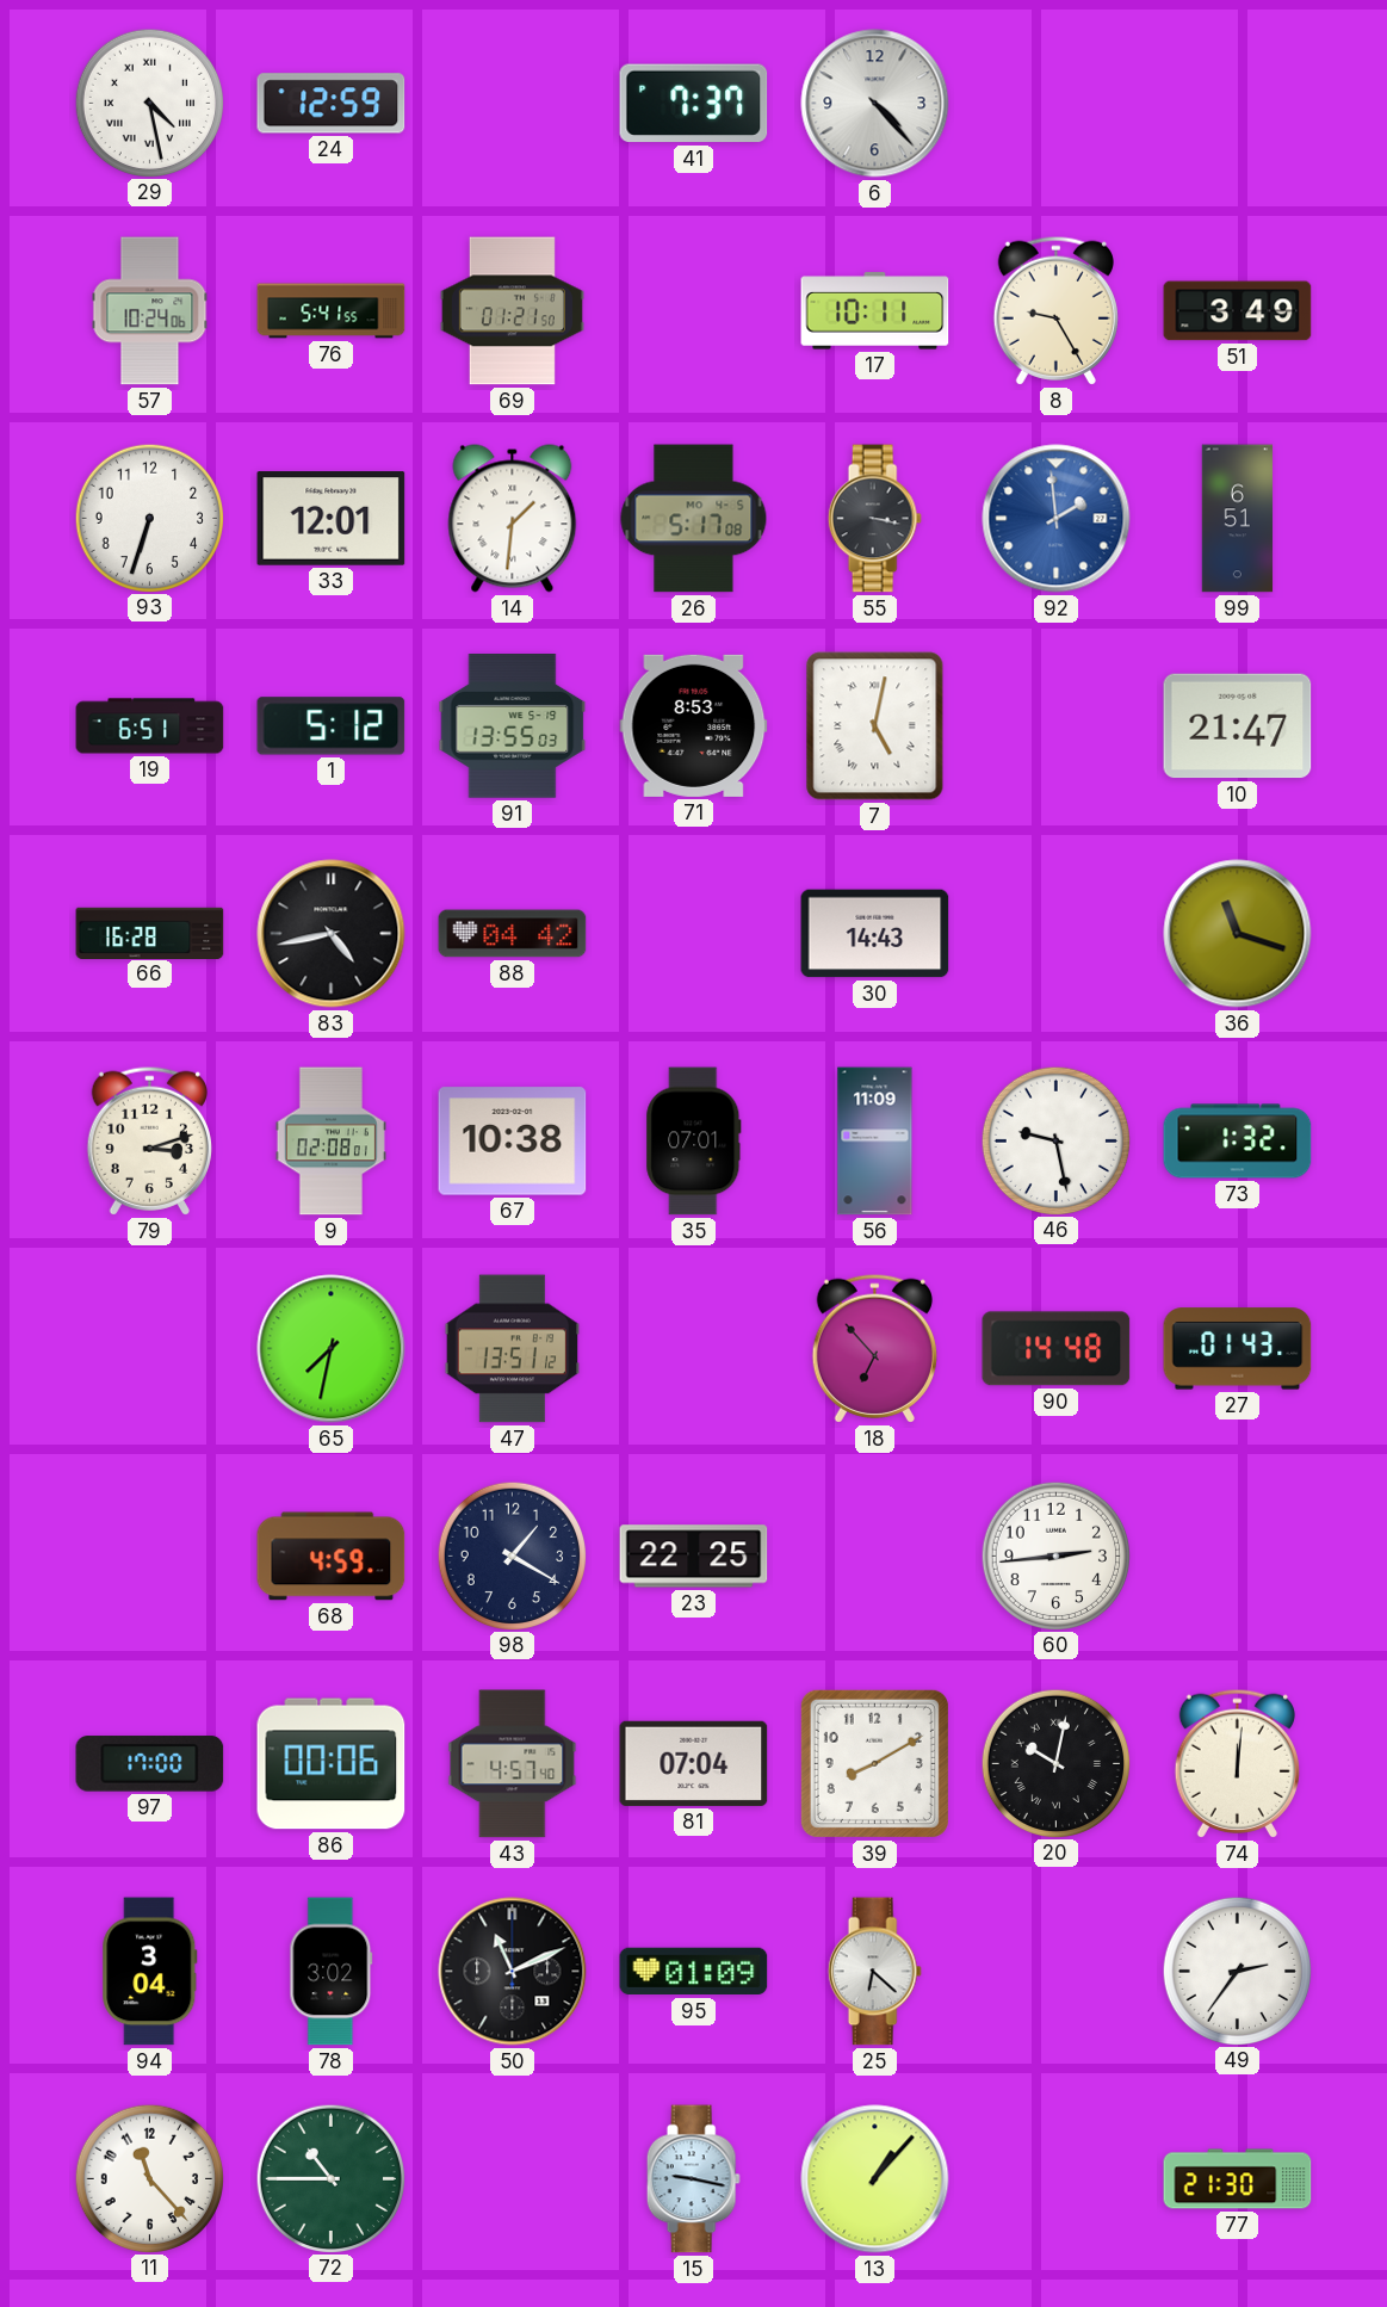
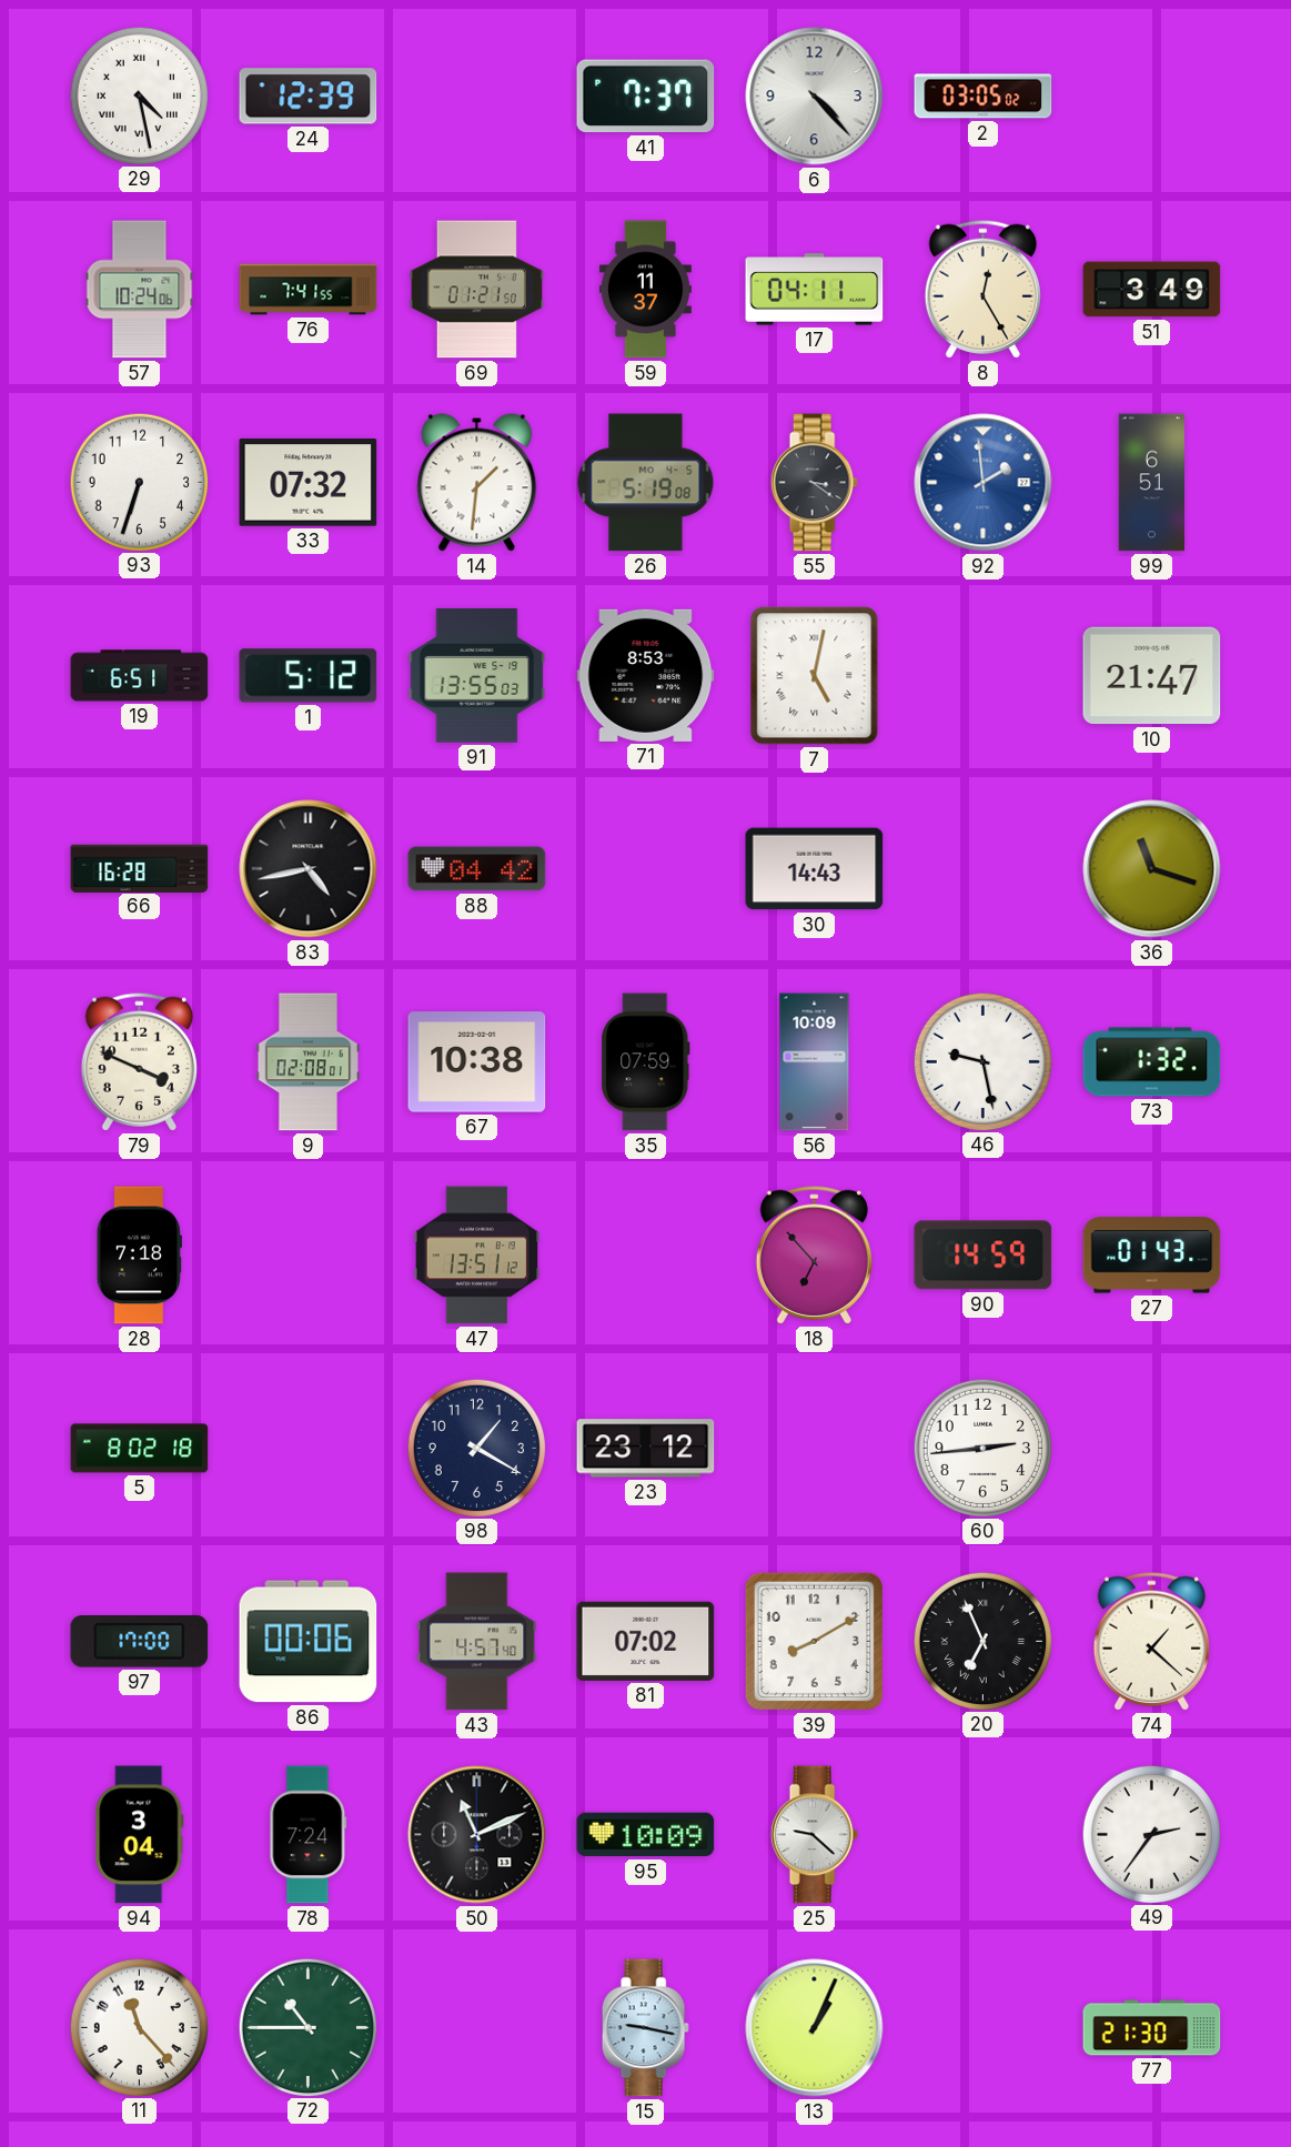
24: 12:59 -> 12:39 (309, 97)
2: none -> 03:05 (984, 97)
76: 5:41 -> 7:41 (309, 290)
59: none -> 11:37 (645, 290)
17: 10:11 -> 04:11 (815, 290)
8: 9:25 -> 12:25 (982, 289)
33: 12:01 -> 07:32 (309, 483)
26: 5:17 -> 5:19 (646, 483)
55: 3:17 -> 3:21 (814, 483)
79: 3:12 -> 3:49 (139, 1061)
35: 07:01 -> 07:59 (646, 1062)
56: 11:09 -> 10:09 (815, 1062)
28: none -> 7:18 (139, 1256)
65: 7:32 -> none (332, 1349)
90: 14:48 -> 14:59 (984, 1256)
5: none -> 8:02 (140, 1449)
68: 4:59 -> none (332, 1557)
23: 22:25 -> 23:12 (646, 1449)
81: 07:04 -> 07:02 (646, 1641)
20: 10:02 -> 6:56 (982, 1641)
74: 12:01 -> 1:22 (1151, 1641)
78: 3:02 -> 7:24 (309, 1835)
95: 01:09 -> 10:09 (646, 1835)
25: 6:22 -> 9:22 (814, 1835)
13: 1:07 -> 1:04 (815, 2028)
